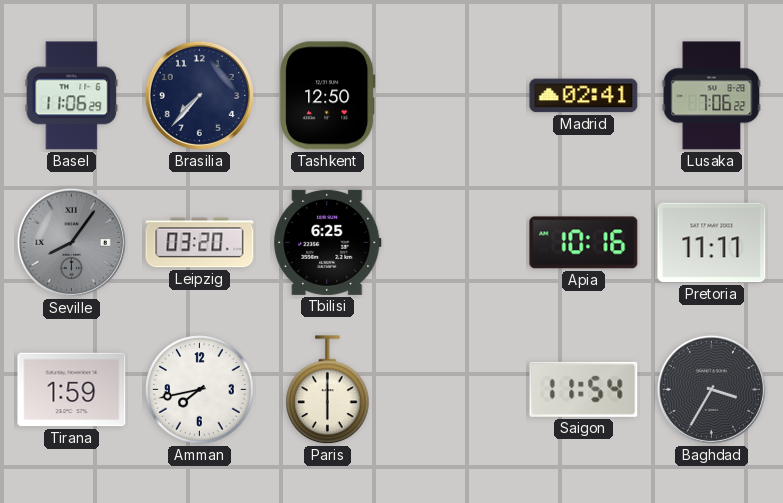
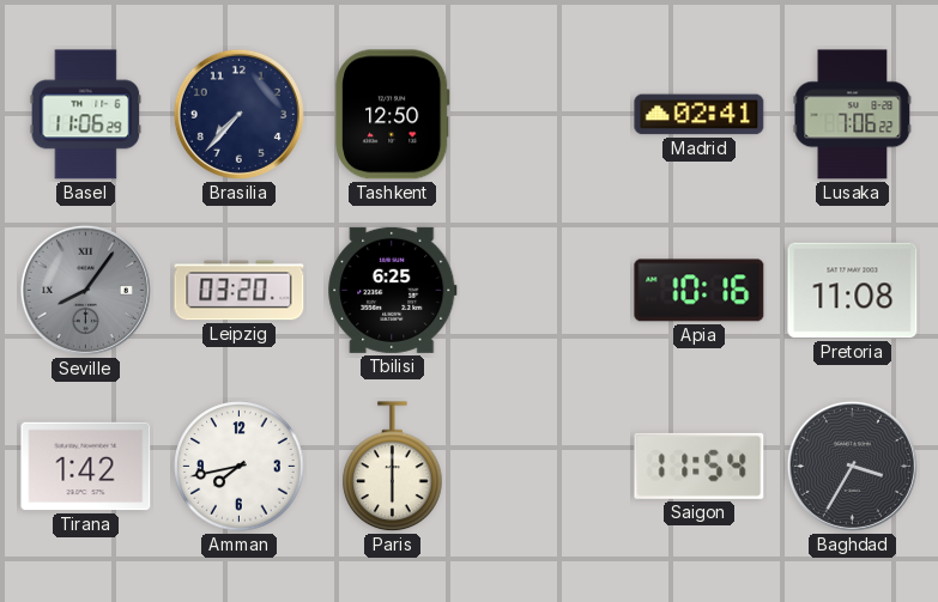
Pretoria: 11:11 -> 11:08 (853, 291)
Tirana: 1:59 -> 1:42 (86, 467)
